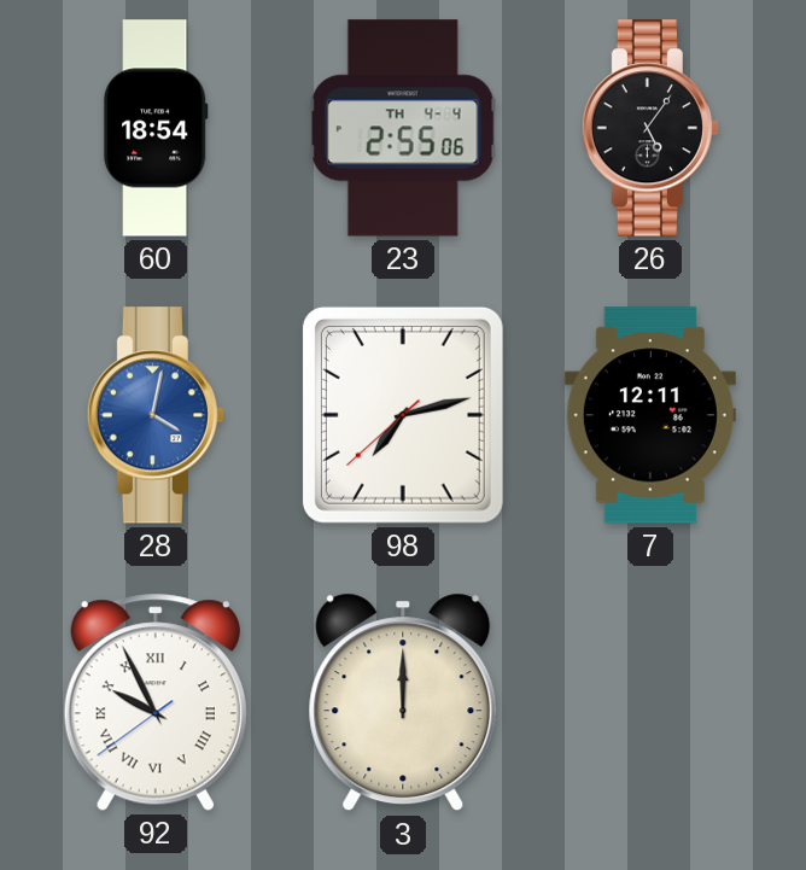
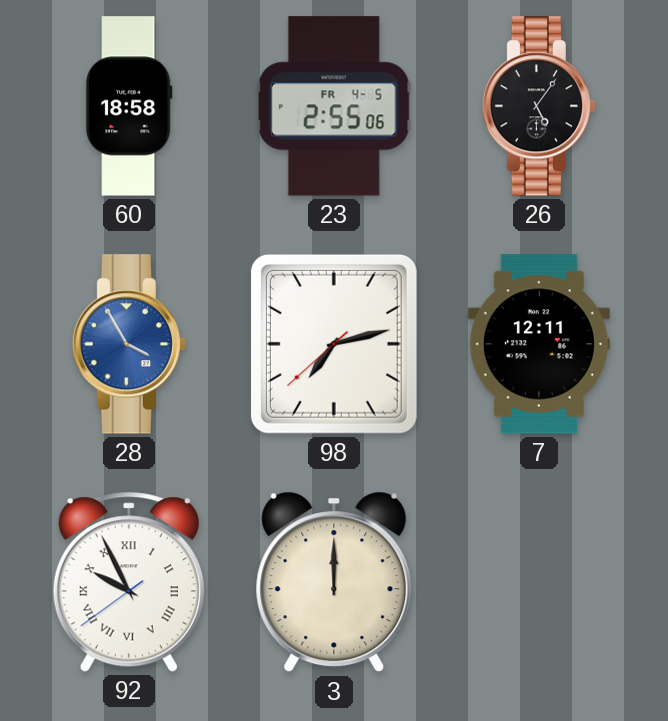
60: 18:54 -> 18:58 (129, 106)
23 date: TH 4-4 -> FR 4-5 (334, 106)
28: 4:02 -> 3:55 (129, 344)
